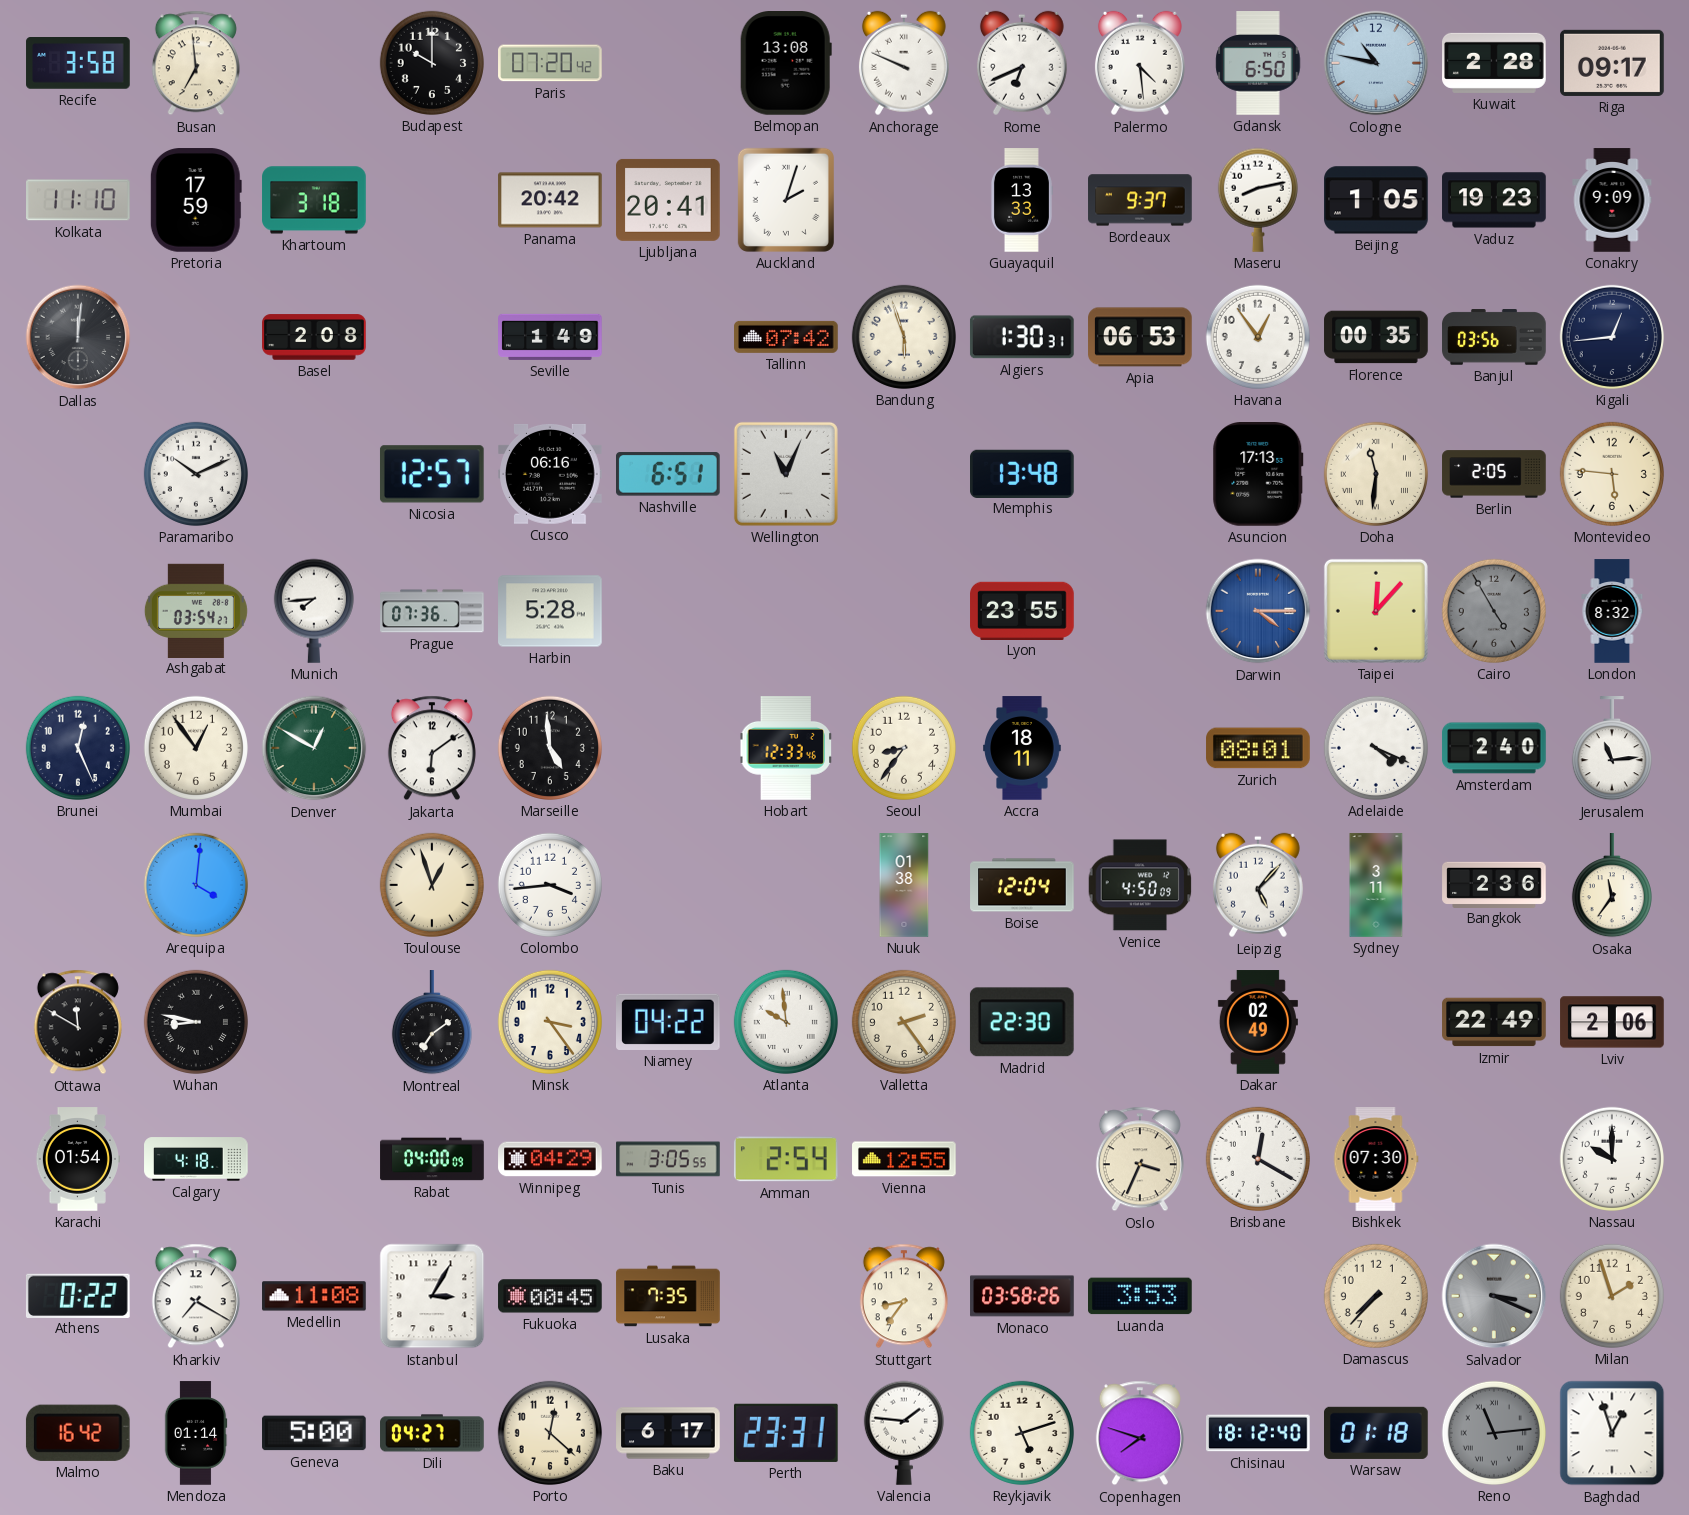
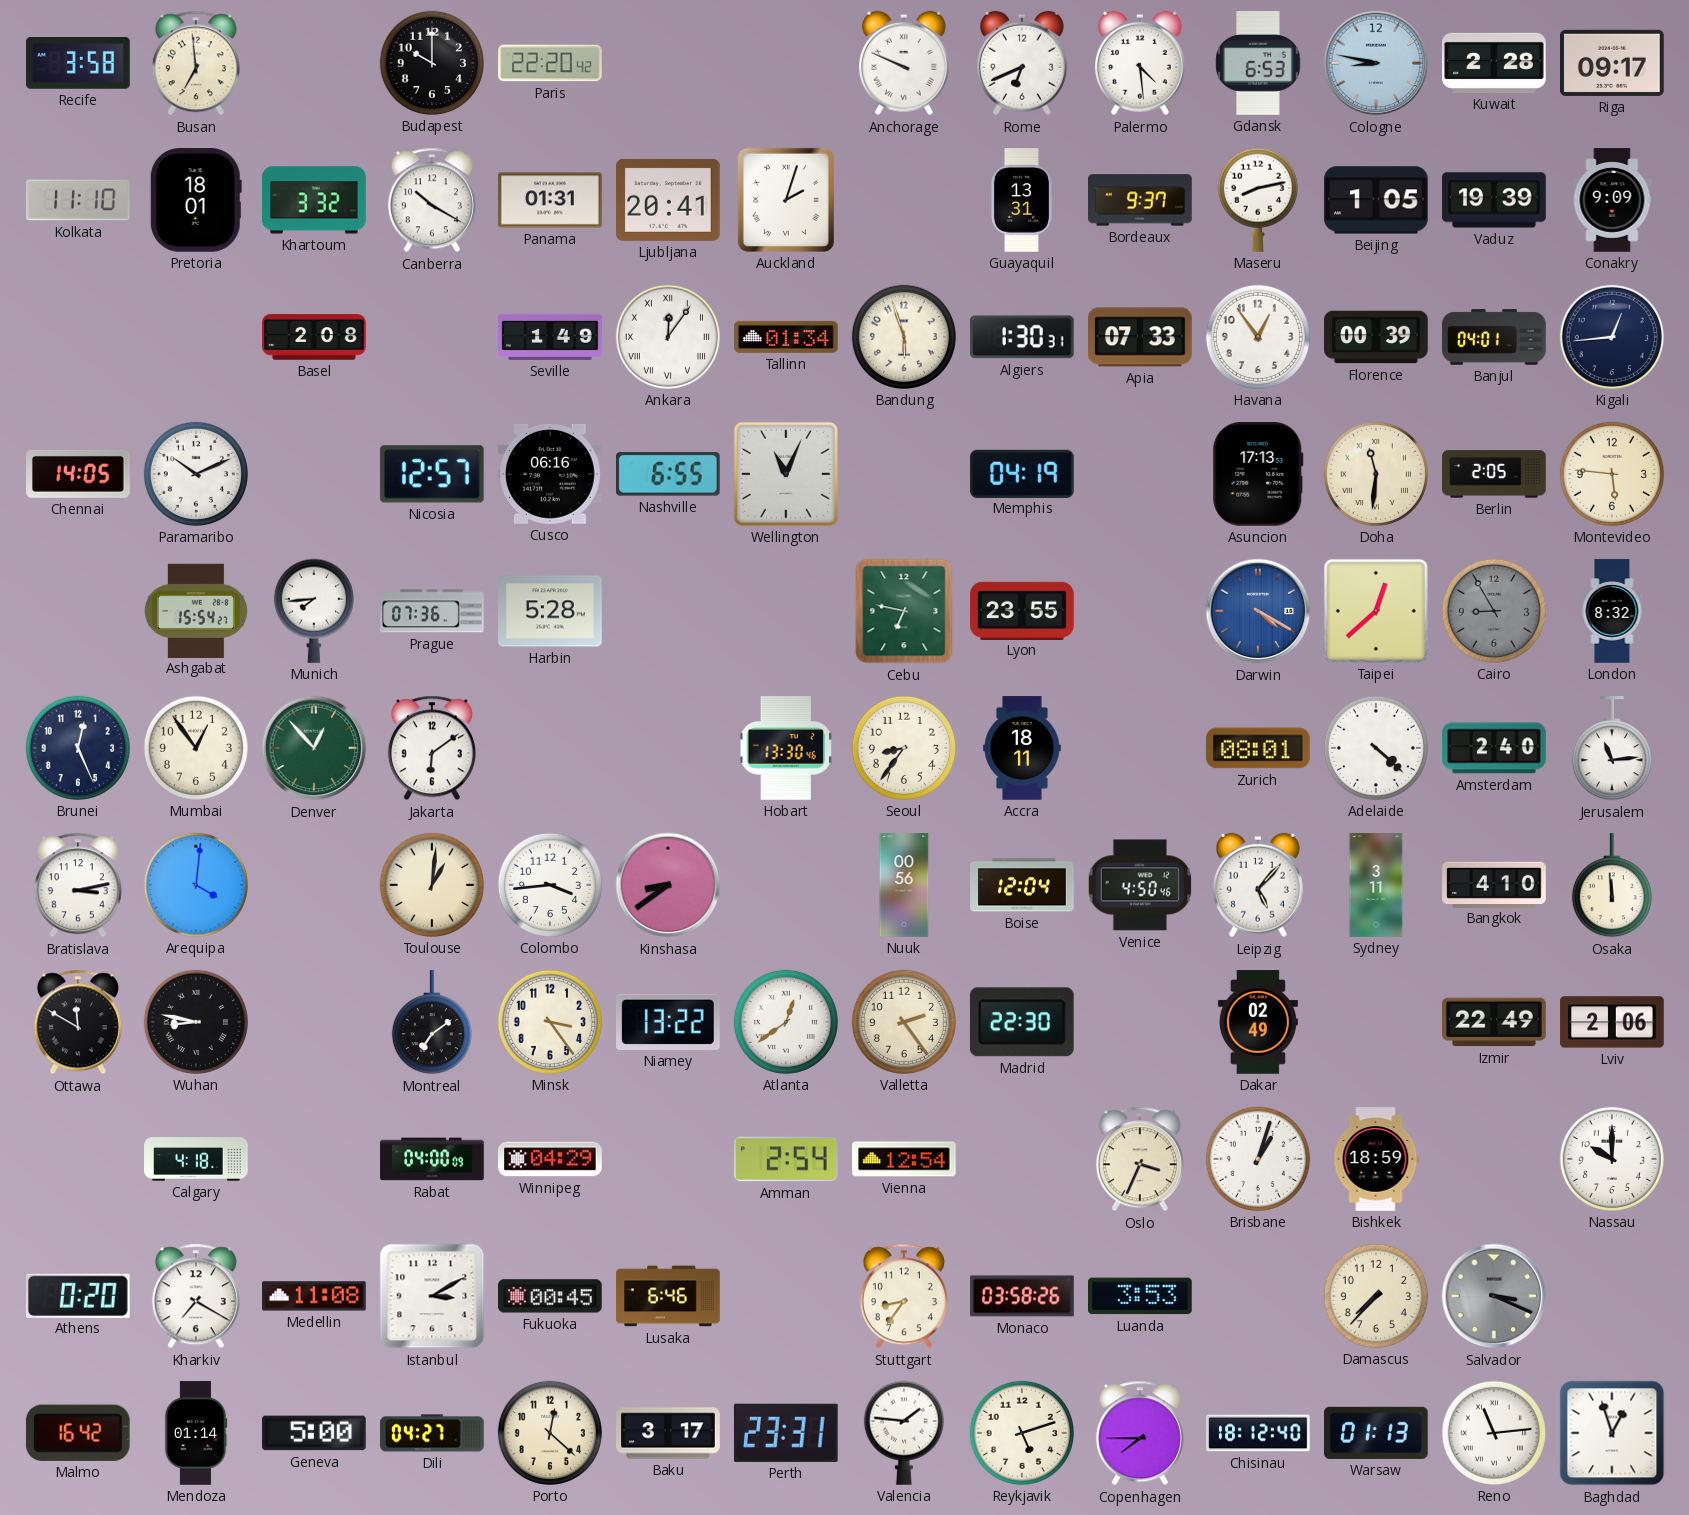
Paris: 07:20 -> 22:20 (550, 63)
Belmopan: 13:08 -> none (786, 64)
Gdansk: 6:50 -> 6:53 (1258, 63)
Cologne: 10:47 -> 8:47 (1376, 63)
Pretoria: 17:59 -> 18:01 (196, 200)
Khartoum: 3:18 -> 3:32 (314, 200)
Canberra: none -> 10:20 (432, 200)
Panama: 20:42 -> 01:31 (550, 200)
Guayaquil: 13:33 -> 13:31 (1021, 200)
Vaduz: 19:23 -> 19:39 (1494, 200)
Dallas: 12:01 -> none (78, 337)
Ankara: none -> 12:06 (668, 337)
Tallinn: 07:42 -> 01:34 (786, 337)
Apia: 06:53 -> 07:33 (1140, 337)
Florence: 00:35 -> 00:39 (1376, 337)
Banjul: 03:56 -> 04:01 (1494, 337)
Chennai: none -> 14:05 (78, 474)
Nashville: 6:51 -> 6:55 (669, 474)
Memphis: 13:48 -> 04:19 (1023, 473)
Ashgabat: 03:54 -> 15:54 (196, 610)
Cebu: none -> 6:47 (904, 611)
Darwin: 4:15 -> 4:20 (1258, 611)
Taipei: 12:07 -> 12:38 (1376, 611)
Cairo: 4:55 -> 8:55 (1494, 611)
Denver: 12:50 -> 12:53 (314, 748)
Marseille: 4:59 -> none (550, 748)
Hobart: 12:33 -> 13:30 (786, 748)
Adelaide: 4:19 -> 4:22 (1376, 748)
Bratislava: none -> 3:13 (78, 885)
Toulouse: 12:57 -> 1:01 (432, 885)
Kinshasa: none -> 8:39 (668, 885)
Nuuk: 01:38 -> 00:56 (904, 885)
Venice: 4:50:09 -> 4:50:46 (1140, 885)
Bangkok: 2:36 -> 4:10 (1494, 884)
Osaka: 11:36 -> 11:59 (1612, 886)
Niamey: 04:22 -> 13:22 (669, 1022)
Atlanta: 9:59 -> 12:39 (786, 1022)
Karachi: 01:54 -> none (77, 1159)
Tunis: 3:05 -> none (668, 1159)
Vienna: 12:55 -> 12:54 (904, 1159)
Brisbane: 12:20 -> 1:03 (1258, 1159)
Bishkek: 07:30 -> 18:59 (1376, 1159)
Athens: 0:22 -> 0:20 (78, 1295)
Istanbul: 3:05 -> 3:10 (432, 1296)
Lusaka: 7:35 -> 6:46 (668, 1296)
Milan: 1:57 -> none (1612, 1296)
Baku: 6:17 -> 3:17 (668, 1433)
Copenhagen: 7:48 -> 7:45 (1140, 1433)
Warsaw: 01:18 -> 01:13 (1377, 1433)
Reno dial: grey -> white (1494, 1433)
